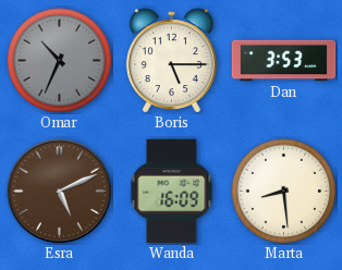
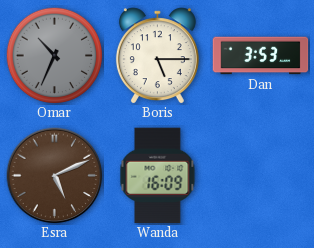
Marta: 8:29 -> none (283, 191)
